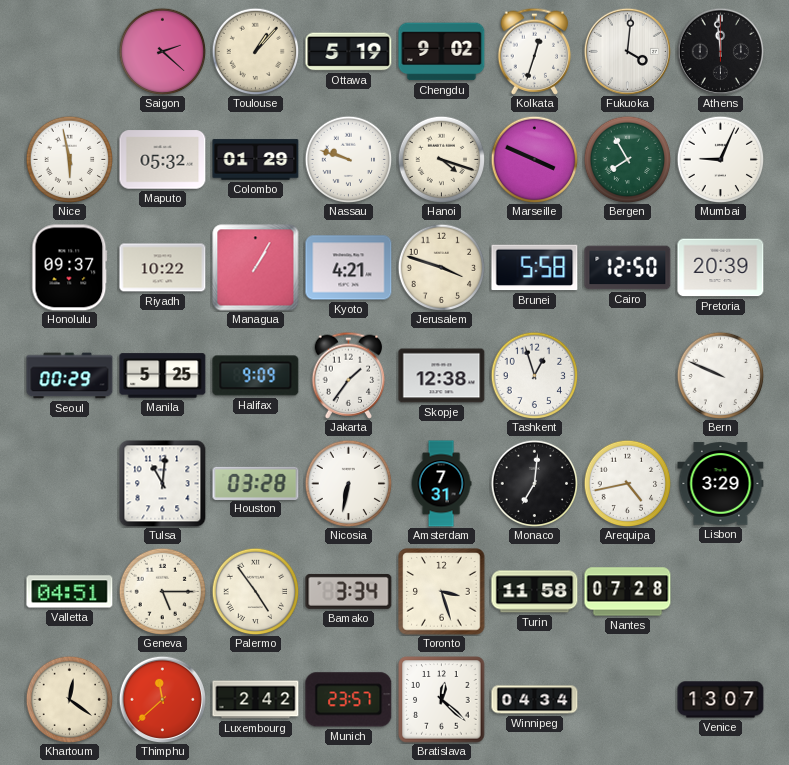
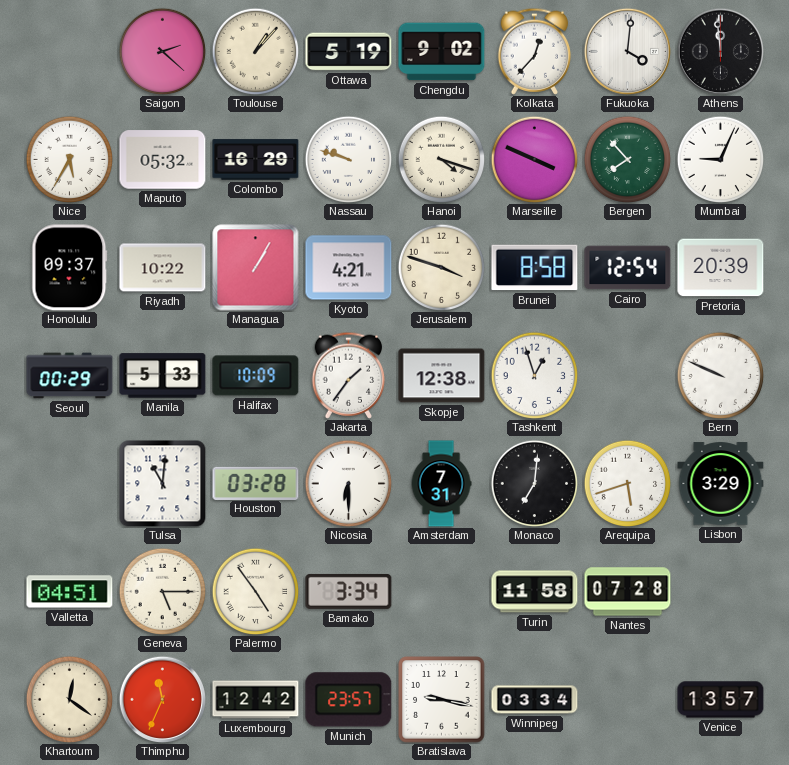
Kolkata: 12:33 -> 12:37 (535, 51)
Nice: 5:58 -> 5:35 (69, 159)
Colombo: 01:29 -> 16:29 (256, 160)
Bergen: 7:55 -> 7:53 (627, 159)
Brunei: 5:58 -> 8:58 (535, 268)
Cairo: 12:50 -> 12:54 (628, 268)
Manila: 5:25 -> 5:33 (163, 376)
Halifax: 9:09 -> 10:09 (256, 376)
Nicosia: 6:32 -> 6:30 (348, 483)
Arequipa: 4:43 -> 5:42 (627, 483)
Toronto: 3:27 -> none (442, 592)
Thimphu: 11:38 -> 11:34 (162, 699)
Luxembourg: 2:42 -> 12:42 (256, 700)
Bratislava: 12:22 -> 9:17 (442, 700)
Winnipeg: 04:34 -> 03:34 (535, 700)
Venice: 13:07 -> 13:57 (721, 700)
